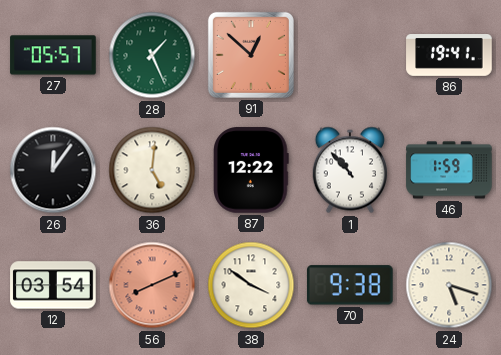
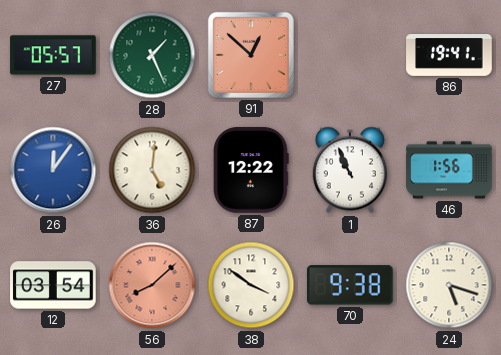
26 dial: black -> blue (53, 170)
1: 10:53 -> 10:56 (350, 170)
46: 1:59 -> 1:56 (449, 170)
56: 8:11 -> 8:08 (152, 285)
